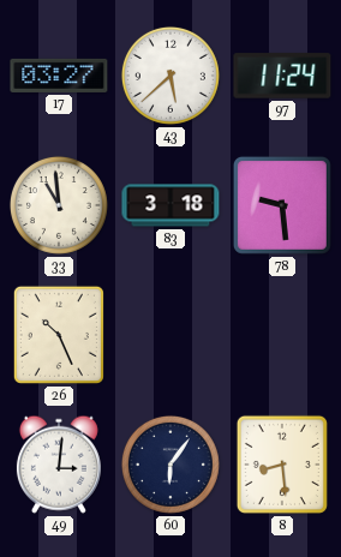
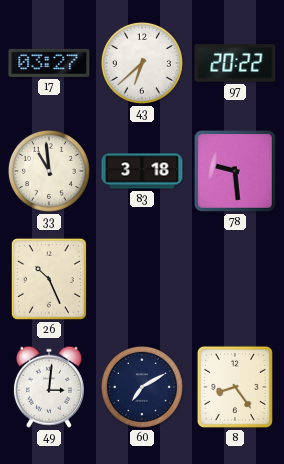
43: 5:38 -> 6:38 (142, 63)
97: 11:24 -> 20:22 (235, 63)
60: 6:06 -> 7:10 (142, 387)
8: 8:29 -> 8:24 (235, 387)
